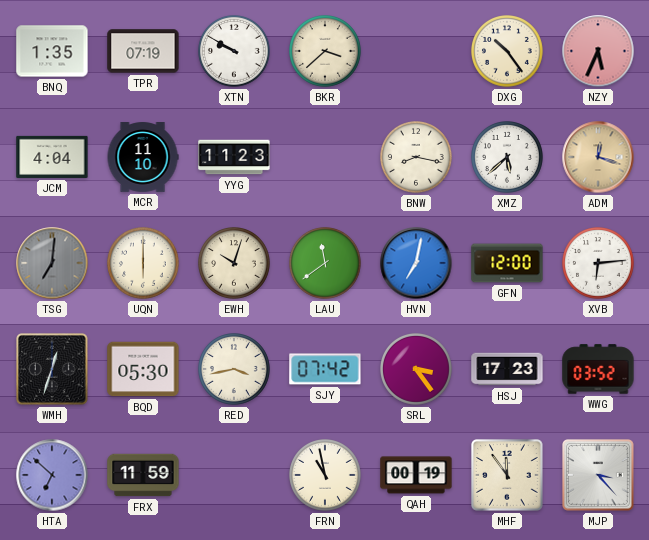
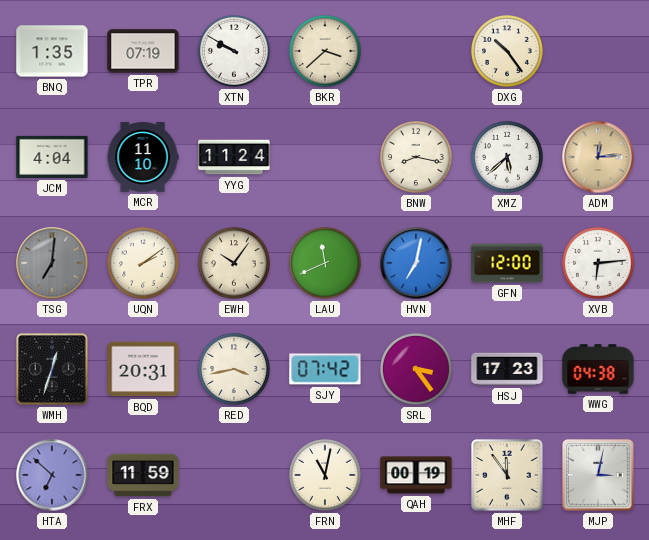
NZY: 5:34 -> none (598, 51)
YYG: 11:23 -> 11:24 (234, 157)
ADM: 12:18 -> 12:14 (598, 157)
UQN: 6:00 -> 2:09 (144, 264)
EWH: 10:03 -> 10:06 (235, 264)
LAU: 11:39 -> 11:41 (326, 264)
BQD: 05:30 -> 20:31 (143, 369)
WWG: 03:52 -> 04:38 (598, 369)
FRN: 10:58 -> 11:02 (326, 476)
MJP: 3:23 -> 3:02 (599, 476)
